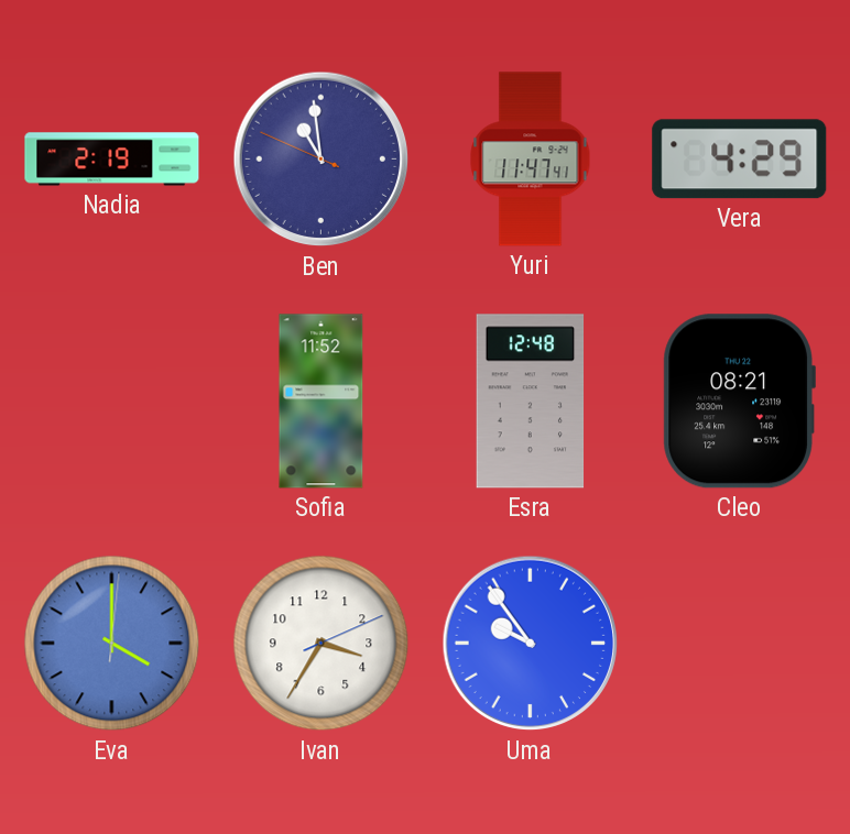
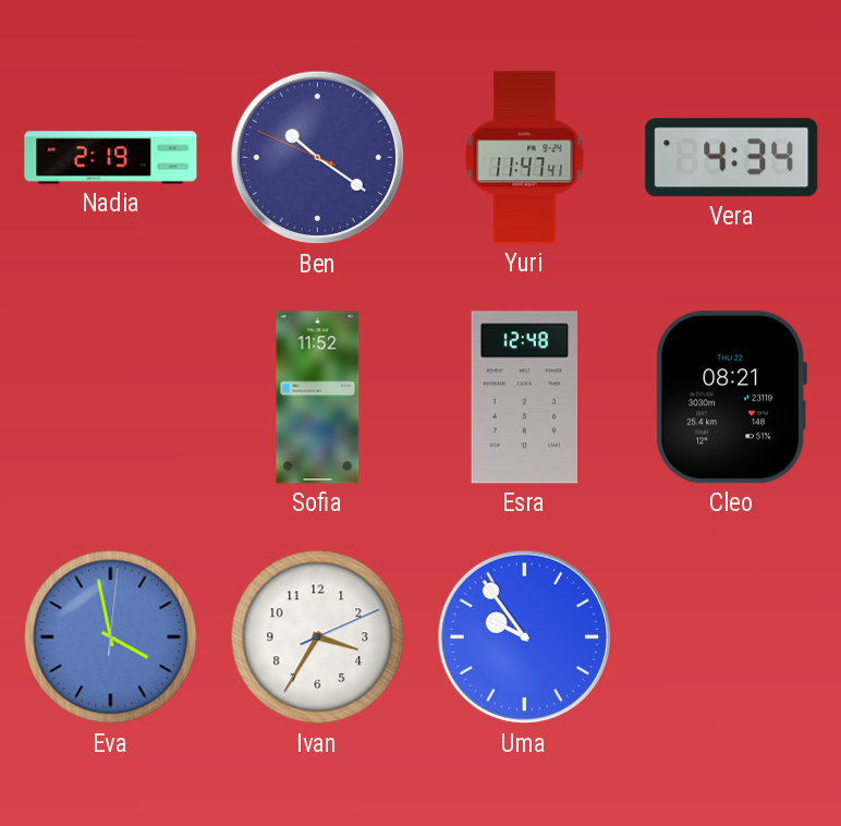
Ben: 10:58 -> 10:20 (318, 158)
Vera: 4:29 -> 4:34 (732, 158)
Eva: 4:00 -> 3:58 (111, 637)
